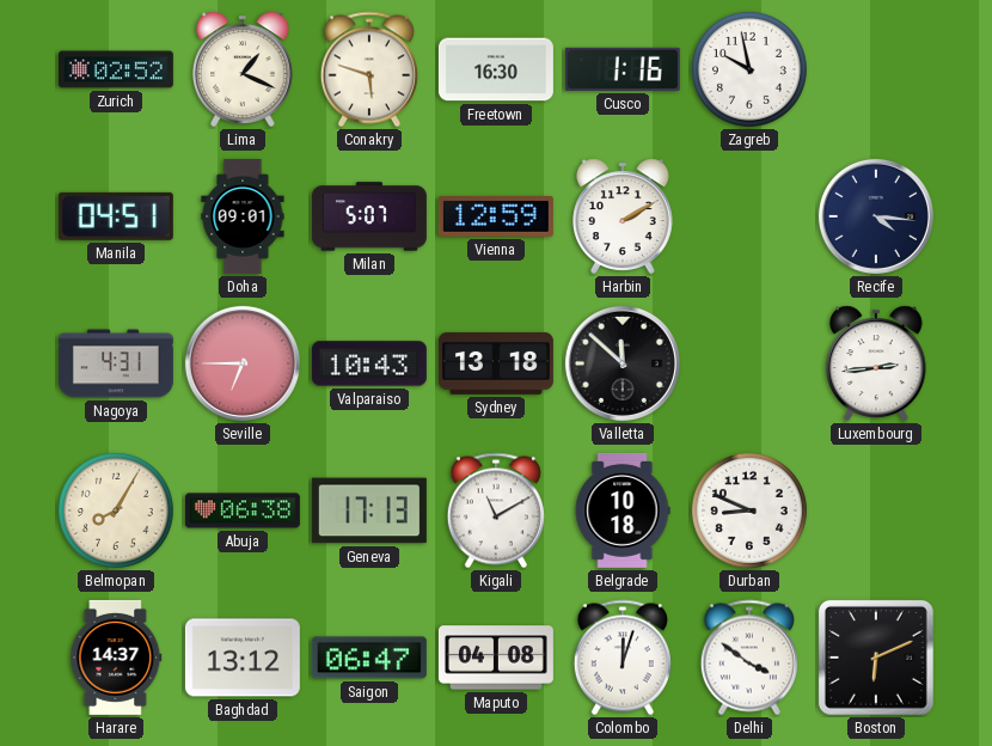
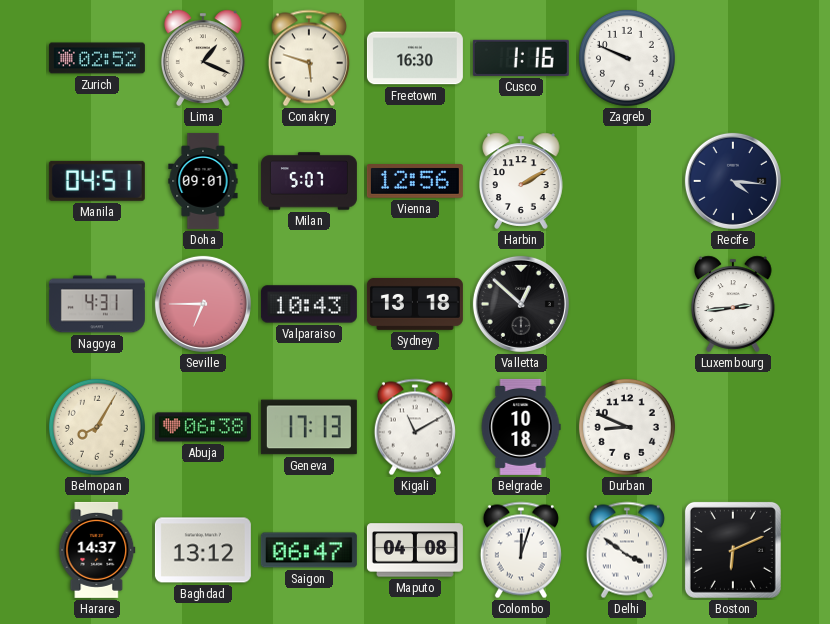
Zagreb: 9:58 -> 9:49 (627, 58)
Vienna: 12:59 -> 12:56 (415, 182)
Valletta: 11:52 -> 12:52 (521, 304)
